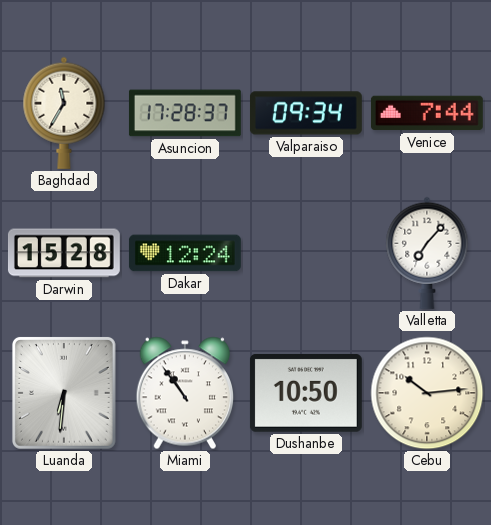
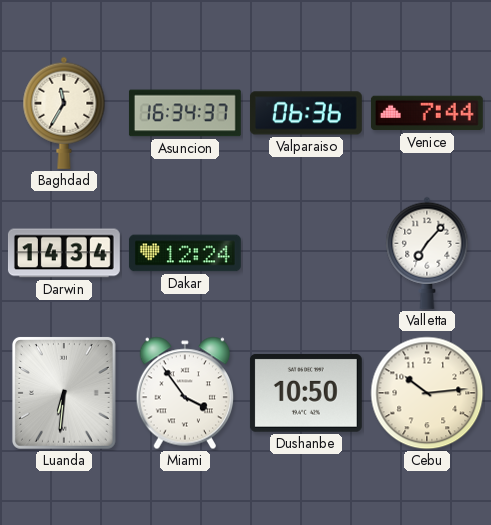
Asuncion: 17:28 -> 16:34 (185, 113)
Valparaiso: 09:34 -> 06:36 (306, 113)
Darwin: 15:28 -> 14:34 (64, 253)
Miami: 10:54 -> 3:54 (184, 393)
